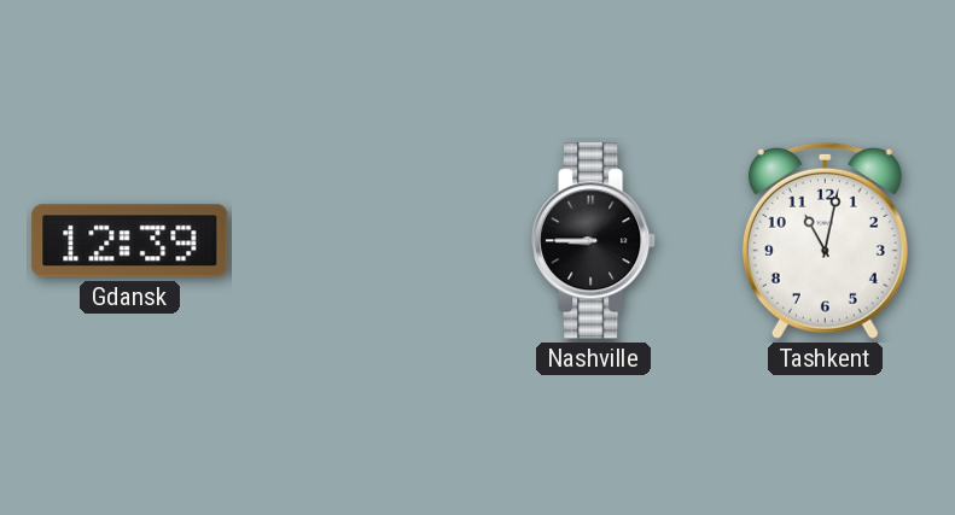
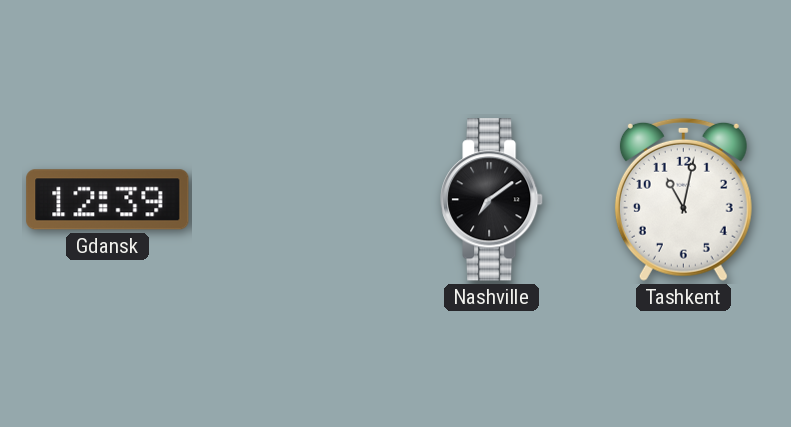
Nashville: 8:45 -> 7:09 (492, 200)
